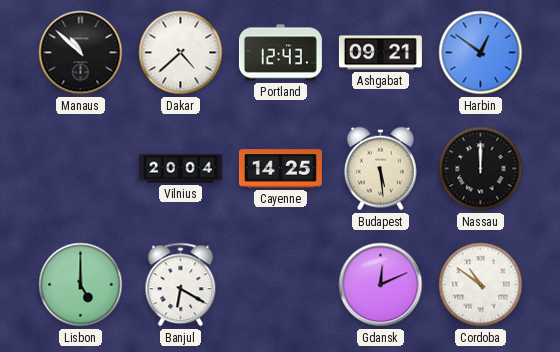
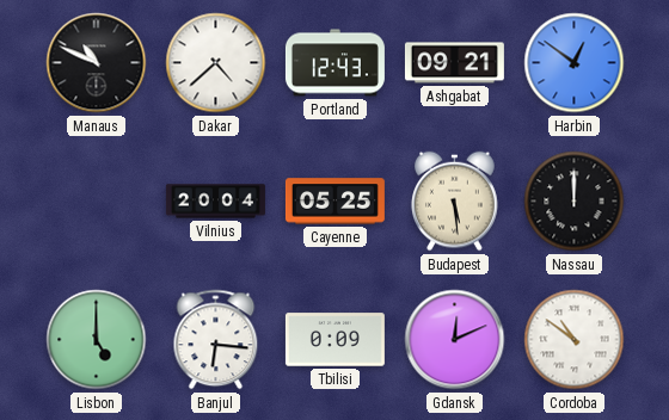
Manaus: 10:52 -> 10:49 (97, 63)
Cayenne: 14:25 -> 05:25 (334, 202)
Banjul: 6:20 -> 6:16 (216, 340)
Tbilisi: none -> 0:09 (334, 340)
